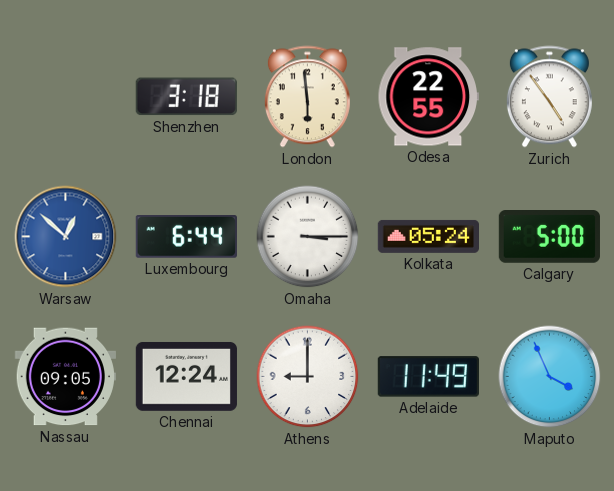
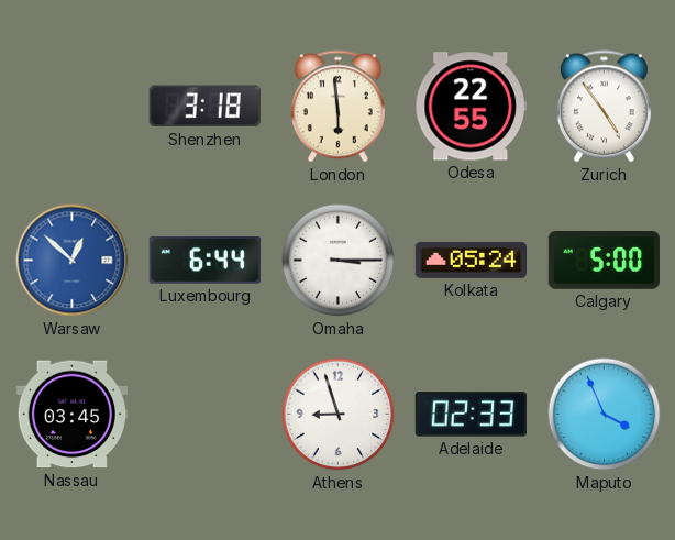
Nassau: 09:05 -> 03:45 (71, 415)
Chennai: 12:24 -> none (186, 376)
Athens: 9:00 -> 8:57 (339, 415)
Adelaide: 11:49 -> 02:33 (471, 415)
